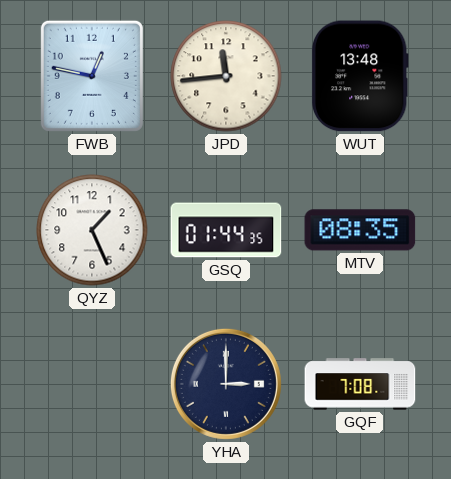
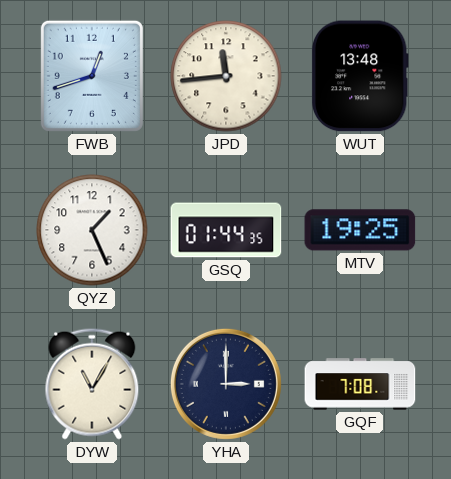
FWB: 12:47 -> 12:42 (92, 76)
MTV: 08:35 -> 19:25 (360, 230)
DYW: none -> 11:05 (92, 384)
